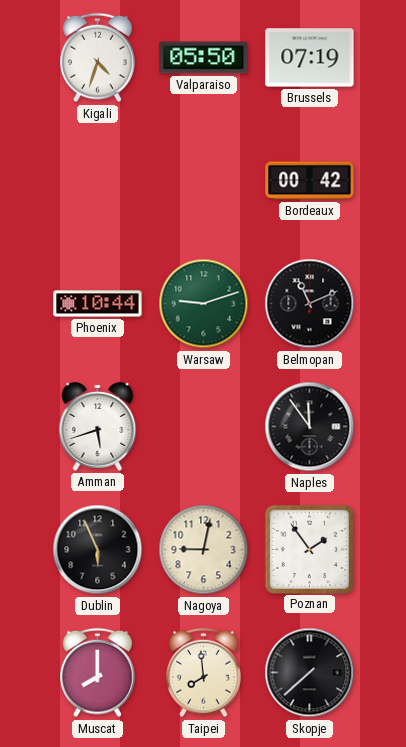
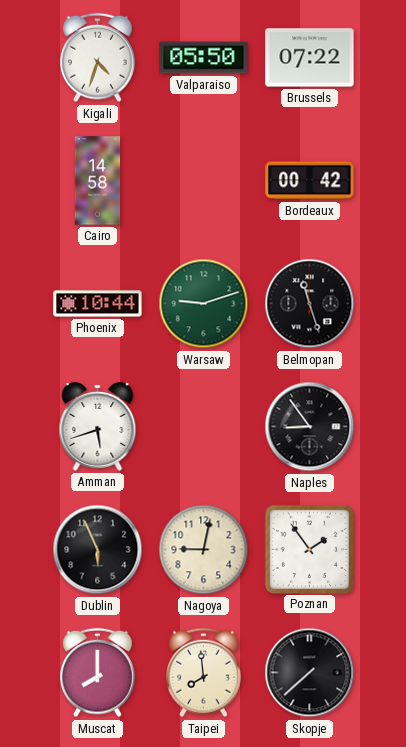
Brussels: 07:19 -> 07:22 (310, 58)
Cairo: none -> 14:58 (98, 181)
Belmopan: 11:11 -> 11:27 (310, 304)
Naples: 11:54 -> 8:54 (310, 427)
